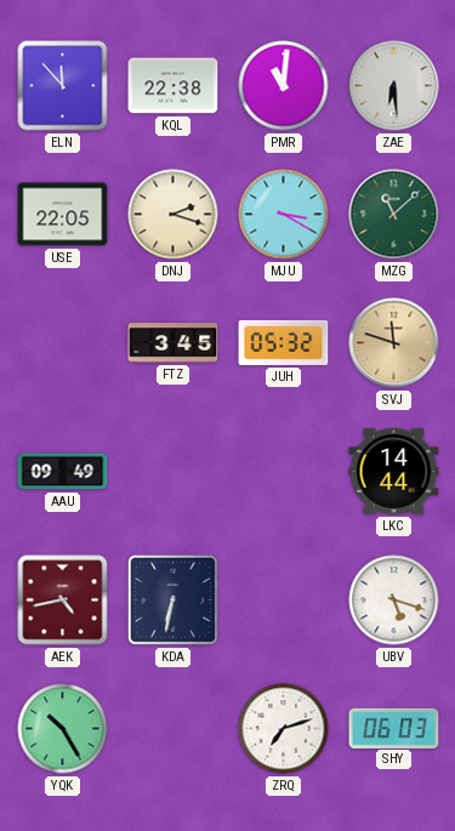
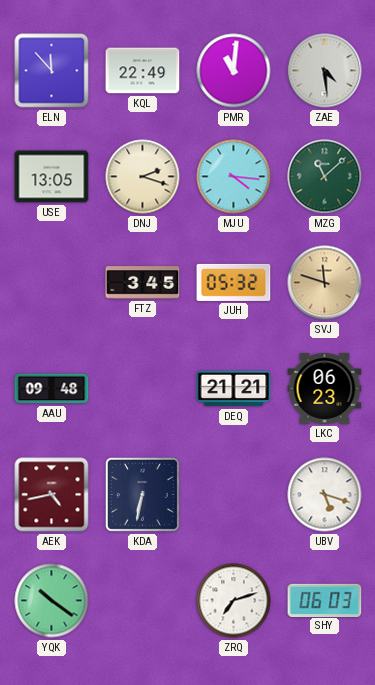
KQL: 22:38 -> 22:49 (143, 71)
ZAE: 6:29 -> 4:29 (325, 71)
USE: 22:05 -> 13:05 (52, 177)
MJU: 3:20 -> 4:16 (234, 177)
AAU: 09:49 -> 09:48 (52, 389)
DEQ: none -> 21:21 (234, 389)
LKC: 14:44 -> 06:23 (325, 388)
YQK: 10:25 -> 10:21 (52, 601)
